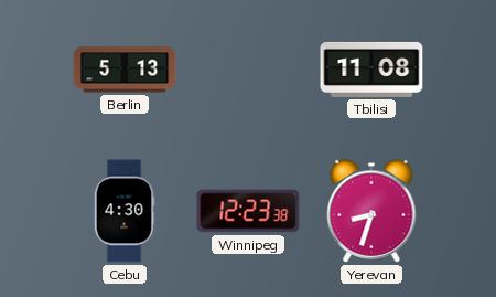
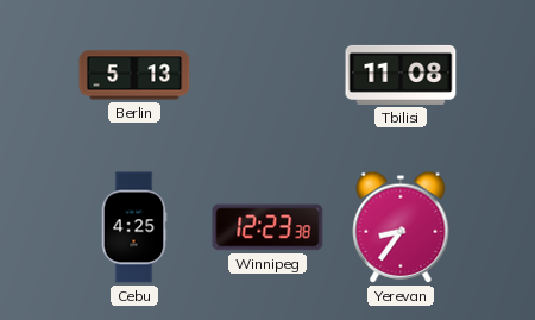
Cebu: 4:30 -> 4:25 (134, 227)
Yerevan: 8:33 -> 8:36 (401, 227)
